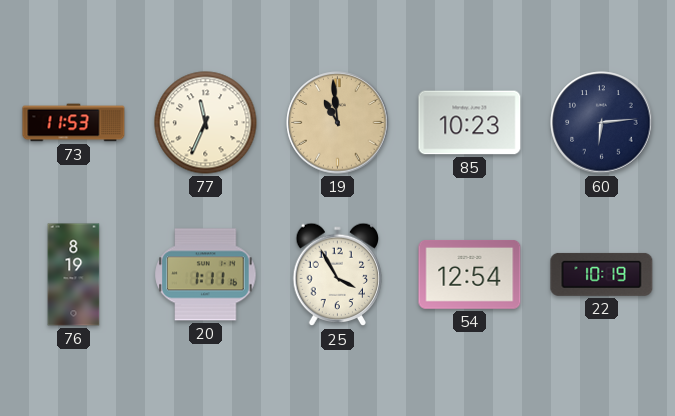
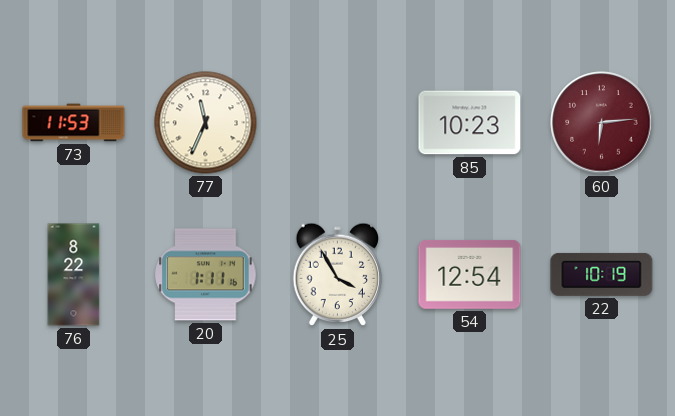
19: 10:59 -> none (338, 123)
60 dial: navy -> burgundy (602, 123)
76: 8:19 -> 8:22 (74, 275)
